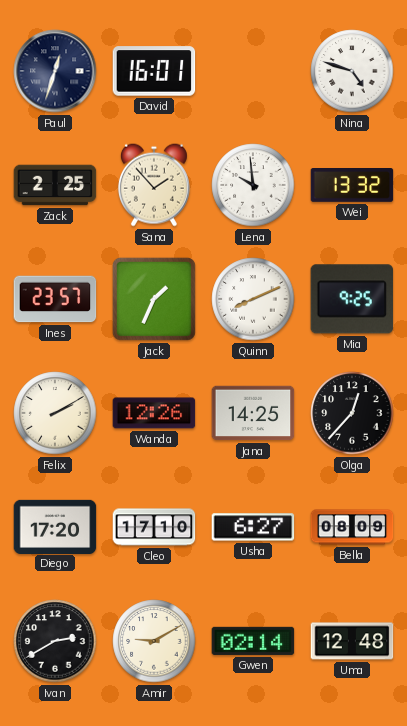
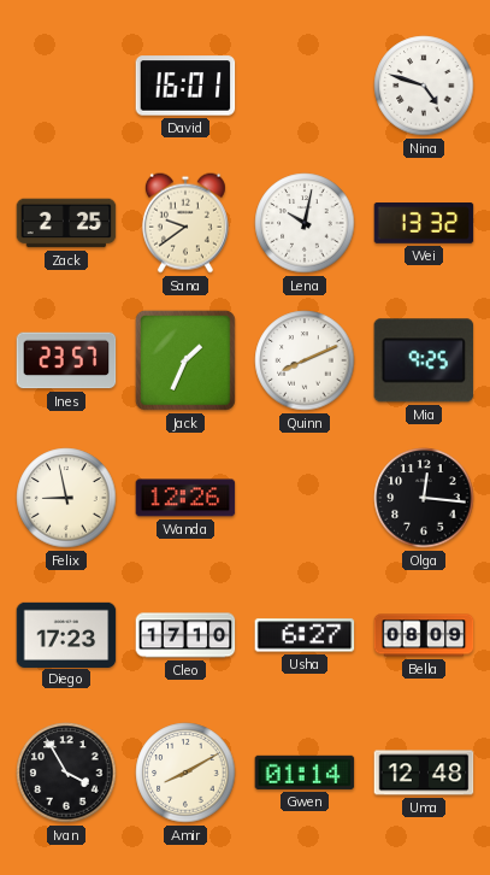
Paul: 12:33 -> none (55, 71)
Sana: 1:53 -> 9:39 (185, 223)
Lena: 9:59 -> 10:02 (305, 223)
Felix: 2:10 -> 8:58 (66, 498)
Jana: 14:25 -> none (253, 413)
Olga: 12:37 -> 12:16 (424, 498)
Diego: 17:20 -> 17:23 (66, 634)
Ivan: 2:40 -> 3:55 (66, 773)
Amir: 9:10 -> 8:10 (185, 773)
Gwen: 02:14 -> 01:14 (305, 773)
